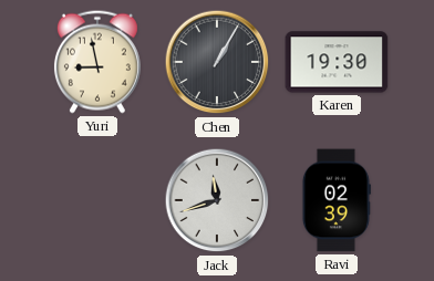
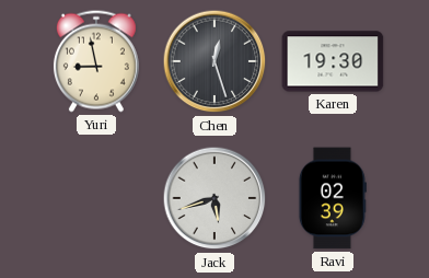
Chen: 1:05 -> 12:27 (215, 61)
Jack: 11:42 -> 5:42 (215, 198)
